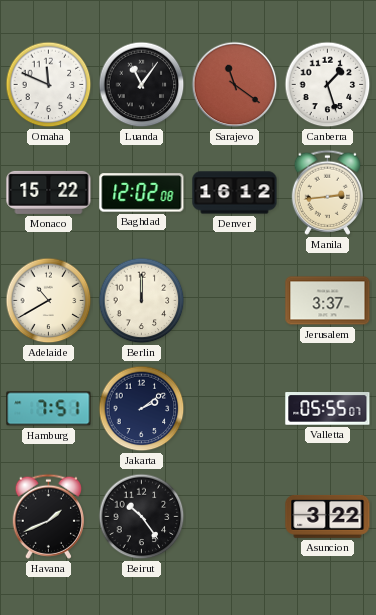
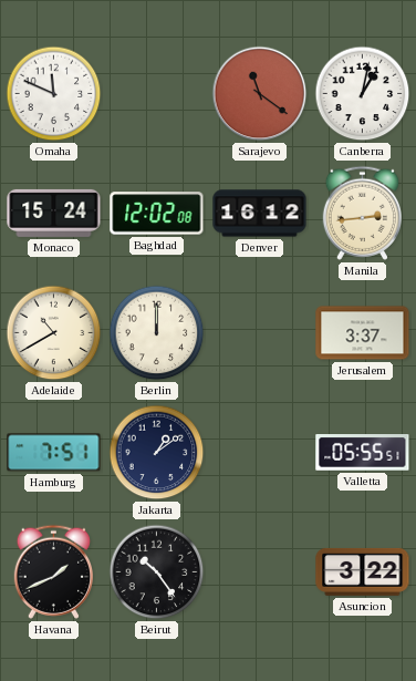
Luanda: 11:06 -> none (142, 85)
Canberra: 1:27 -> 1:02 (363, 94)
Monaco: 15:22 -> 15:24 (54, 213)
Jakarta: 2:09 -> 1:09 (157, 453)
Valletta: 05:55:07 -> 05:55:51 (363, 453)
